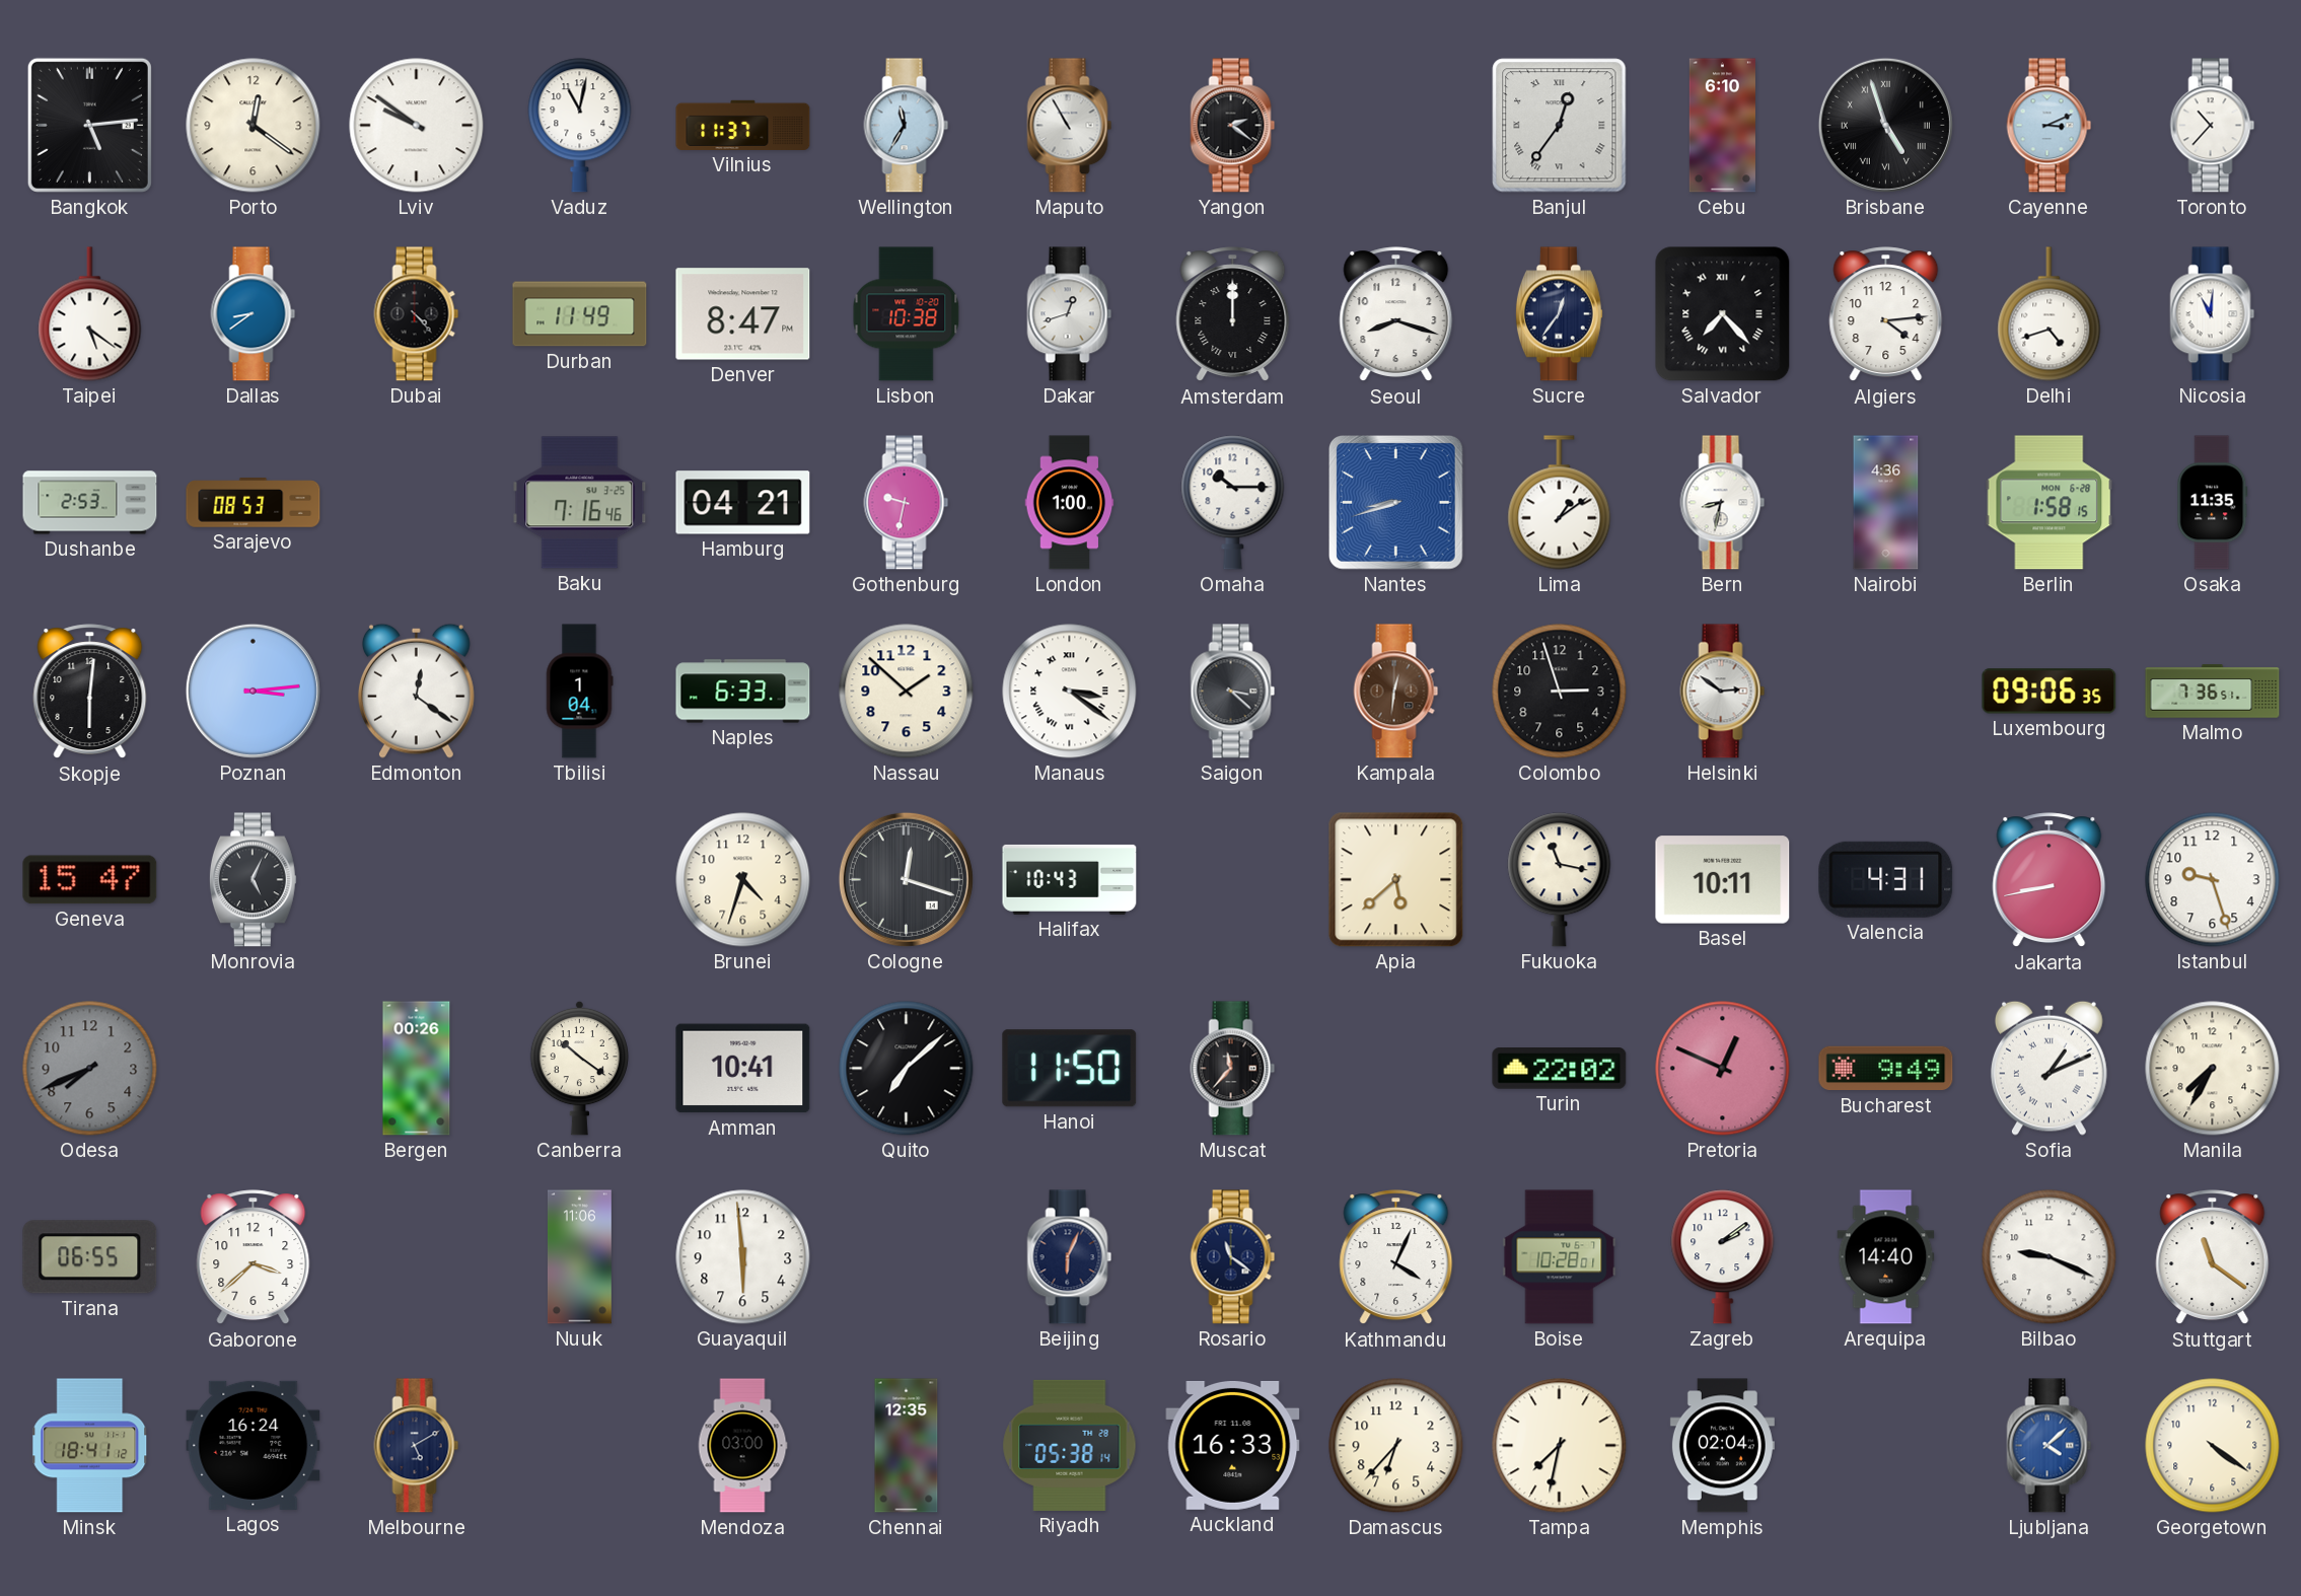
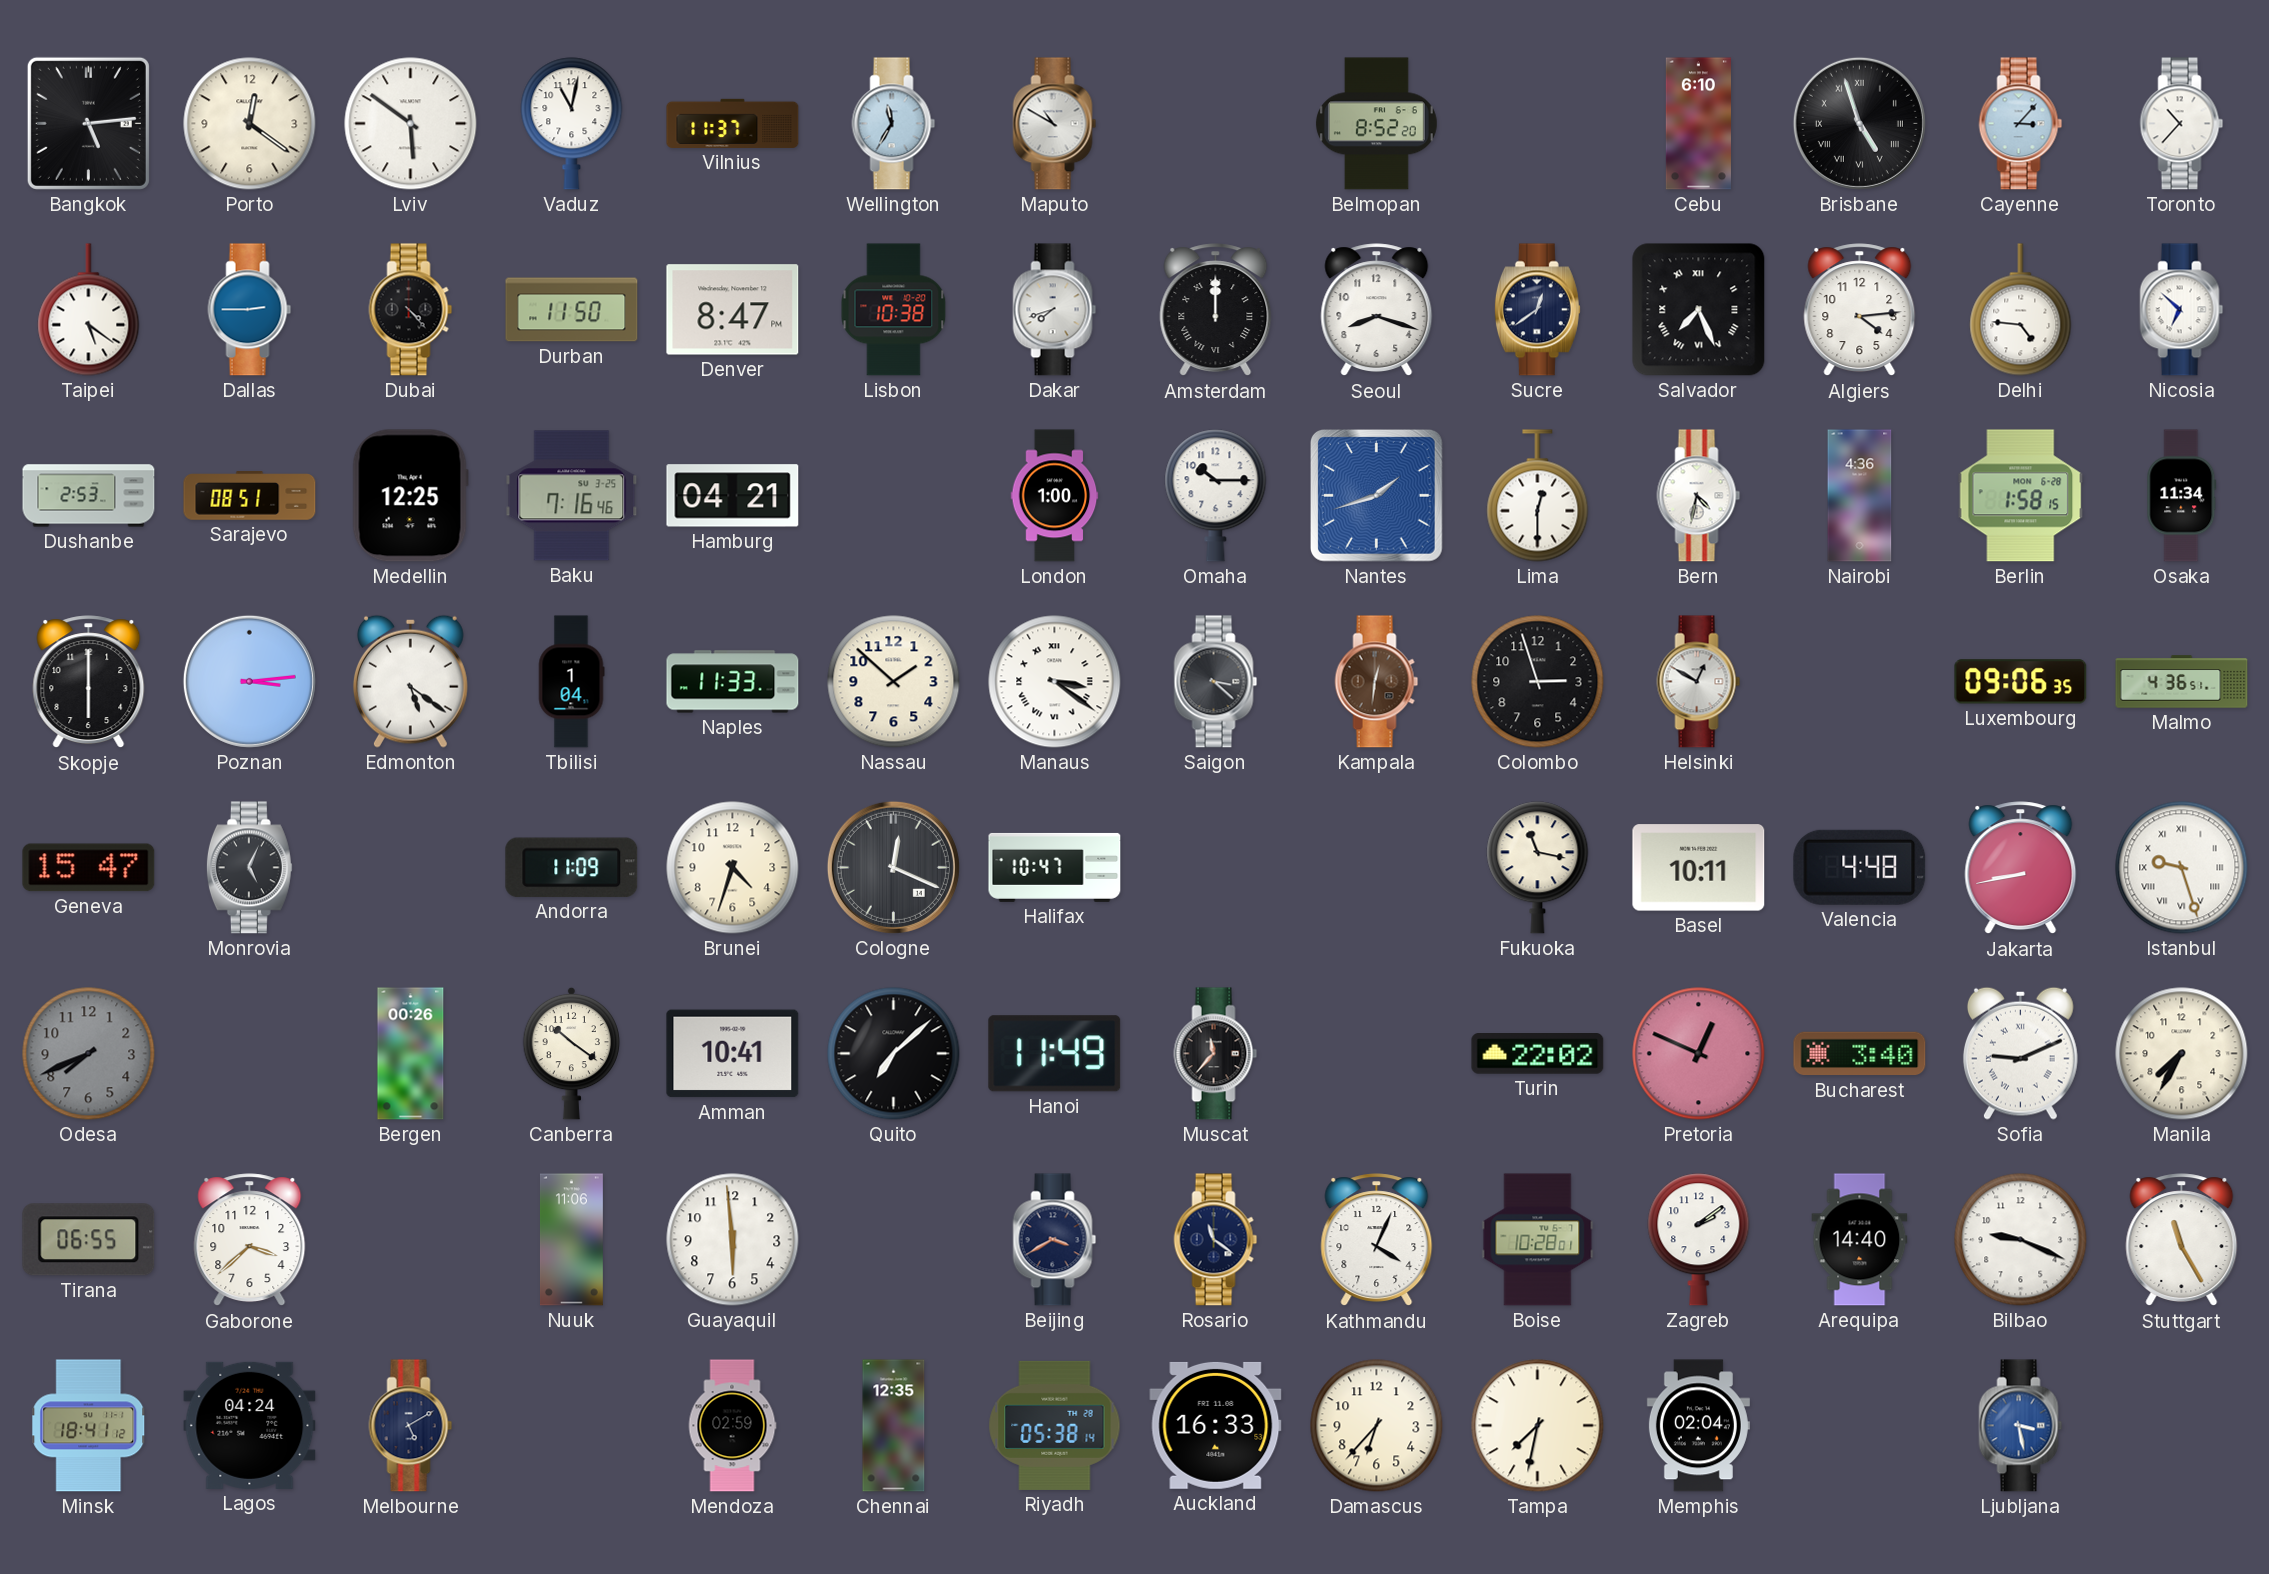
Lviv: 9:51 -> 5:51 (411, 124)
Maputo: 10:55 -> 10:50 (1055, 124)
Yangon: 2:21 -> none (1233, 126)
Belmopan: none -> 8:52 (1376, 124)
Banjul: 12:36 -> none (1560, 126)
Cayenne: 3:11 -> 3:07 (2021, 124)
Dallas: 8:39 -> 2:45 (250, 310)
Durban: 11:49 -> 11:50 (572, 310)
Dakar: 12:42 -> 7:42 (1055, 310)
Sucre: 12:36 -> 12:39 (1537, 310)
Salvador: 7:23 -> 7:26 (1699, 310)
Delhi: 4:42 -> 4:46 (2021, 310)
Nicosia: 11:01 -> 6:52 (2182, 310)
Sarajevo: 08:53 -> 08:51 (250, 496)
Medellin: none -> 12:25 (410, 496)
Gothenburg: 9:32 -> none (907, 503)
Nantes: 8:42 -> 1:42 (1377, 496)
Lima: 1:09 -> 12:30 (1538, 496)
Bern: 8:32 -> 4:32 (1699, 496)
Osaka: 11:35 -> 11:34 (2182, 496)
Skopje: 6:01 -> 6:00 (89, 682)
Edmonton: 12:21 -> 5:21 (410, 681)
Naples: 6:33 -> 11:33 (733, 682)
Helsinki: 2:51 -> 12:50 (1699, 682)
Malmo: 7:36 -> 4:36 (2182, 682)
Andorra: none -> 11:09 (572, 867)
Cologne: 12:18 -> 12:19 (893, 867)
Halifax: 10:43 -> 10:47 (1055, 867)
Apia: 5:38 -> none (1396, 880)
Valencia: 4:31 -> 4:48 (1860, 867)
Istanbul numerals: Arabic -> Roman (2182, 868)
Hanoi: 11:50 -> 11:49 (1055, 1054)
Bucharest: 9:49 -> 3:40 (1860, 1054)
Sofia: 1:11 -> 9:11 (2020, 1053)
Beijing: 6:04 -> 3:40 (1055, 1240)
Stuttgart: 11:21 -> 11:25 (2182, 1240)
Lagos: 16:24 -> 04:24 (250, 1425)
Mendoza: 03:00 -> 02:59 (732, 1426)
Ljubljana: 4:08 -> 3:28 (2021, 1426)
Georgetown: 4:21 -> none (2213, 1446)
